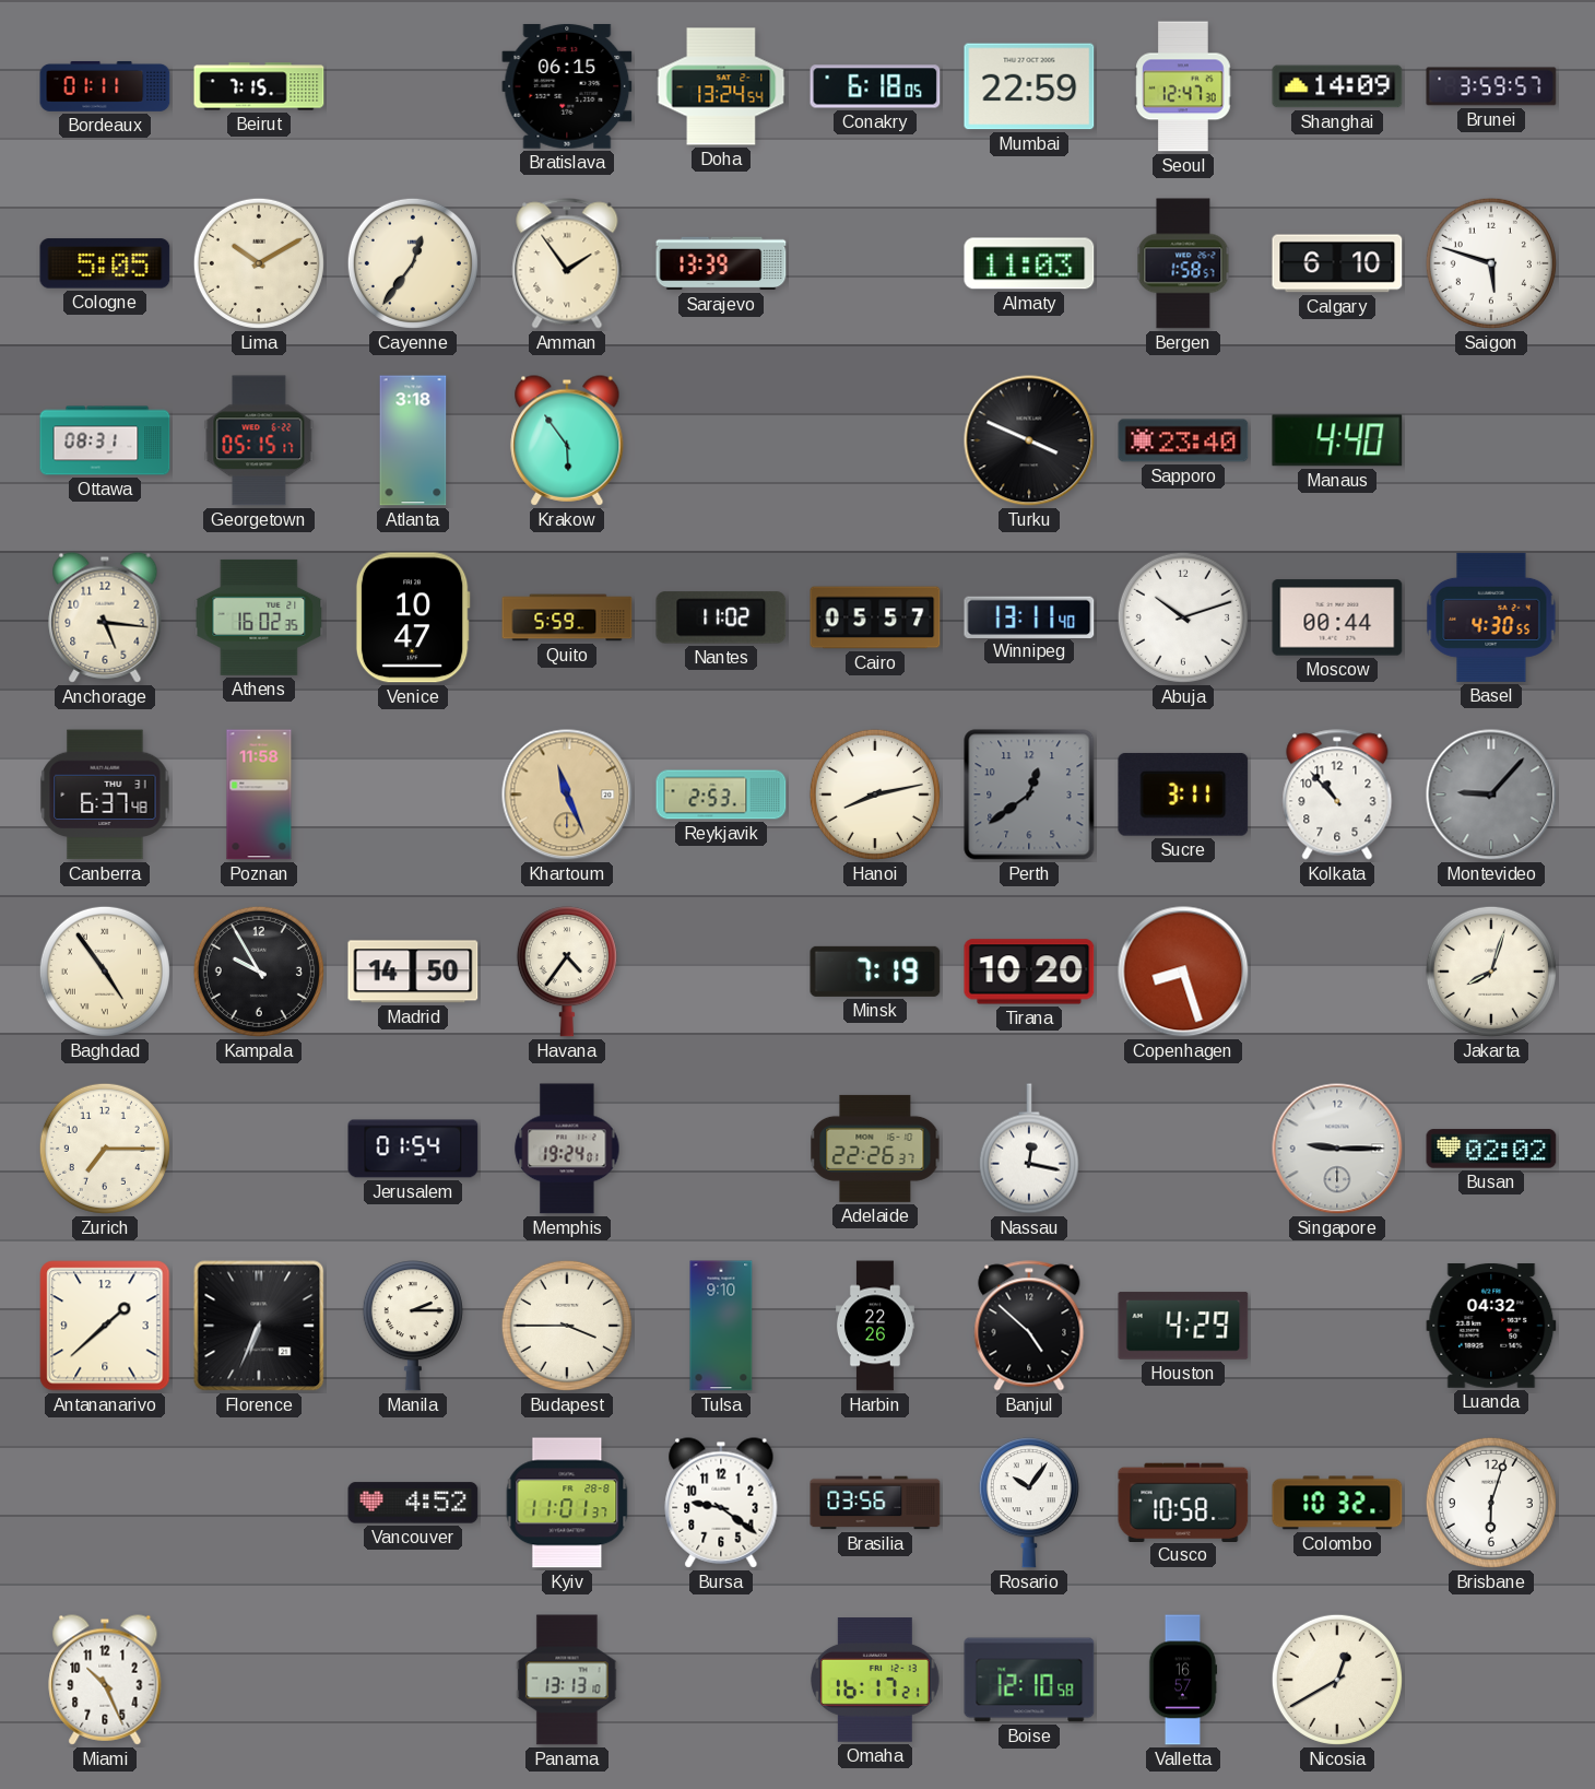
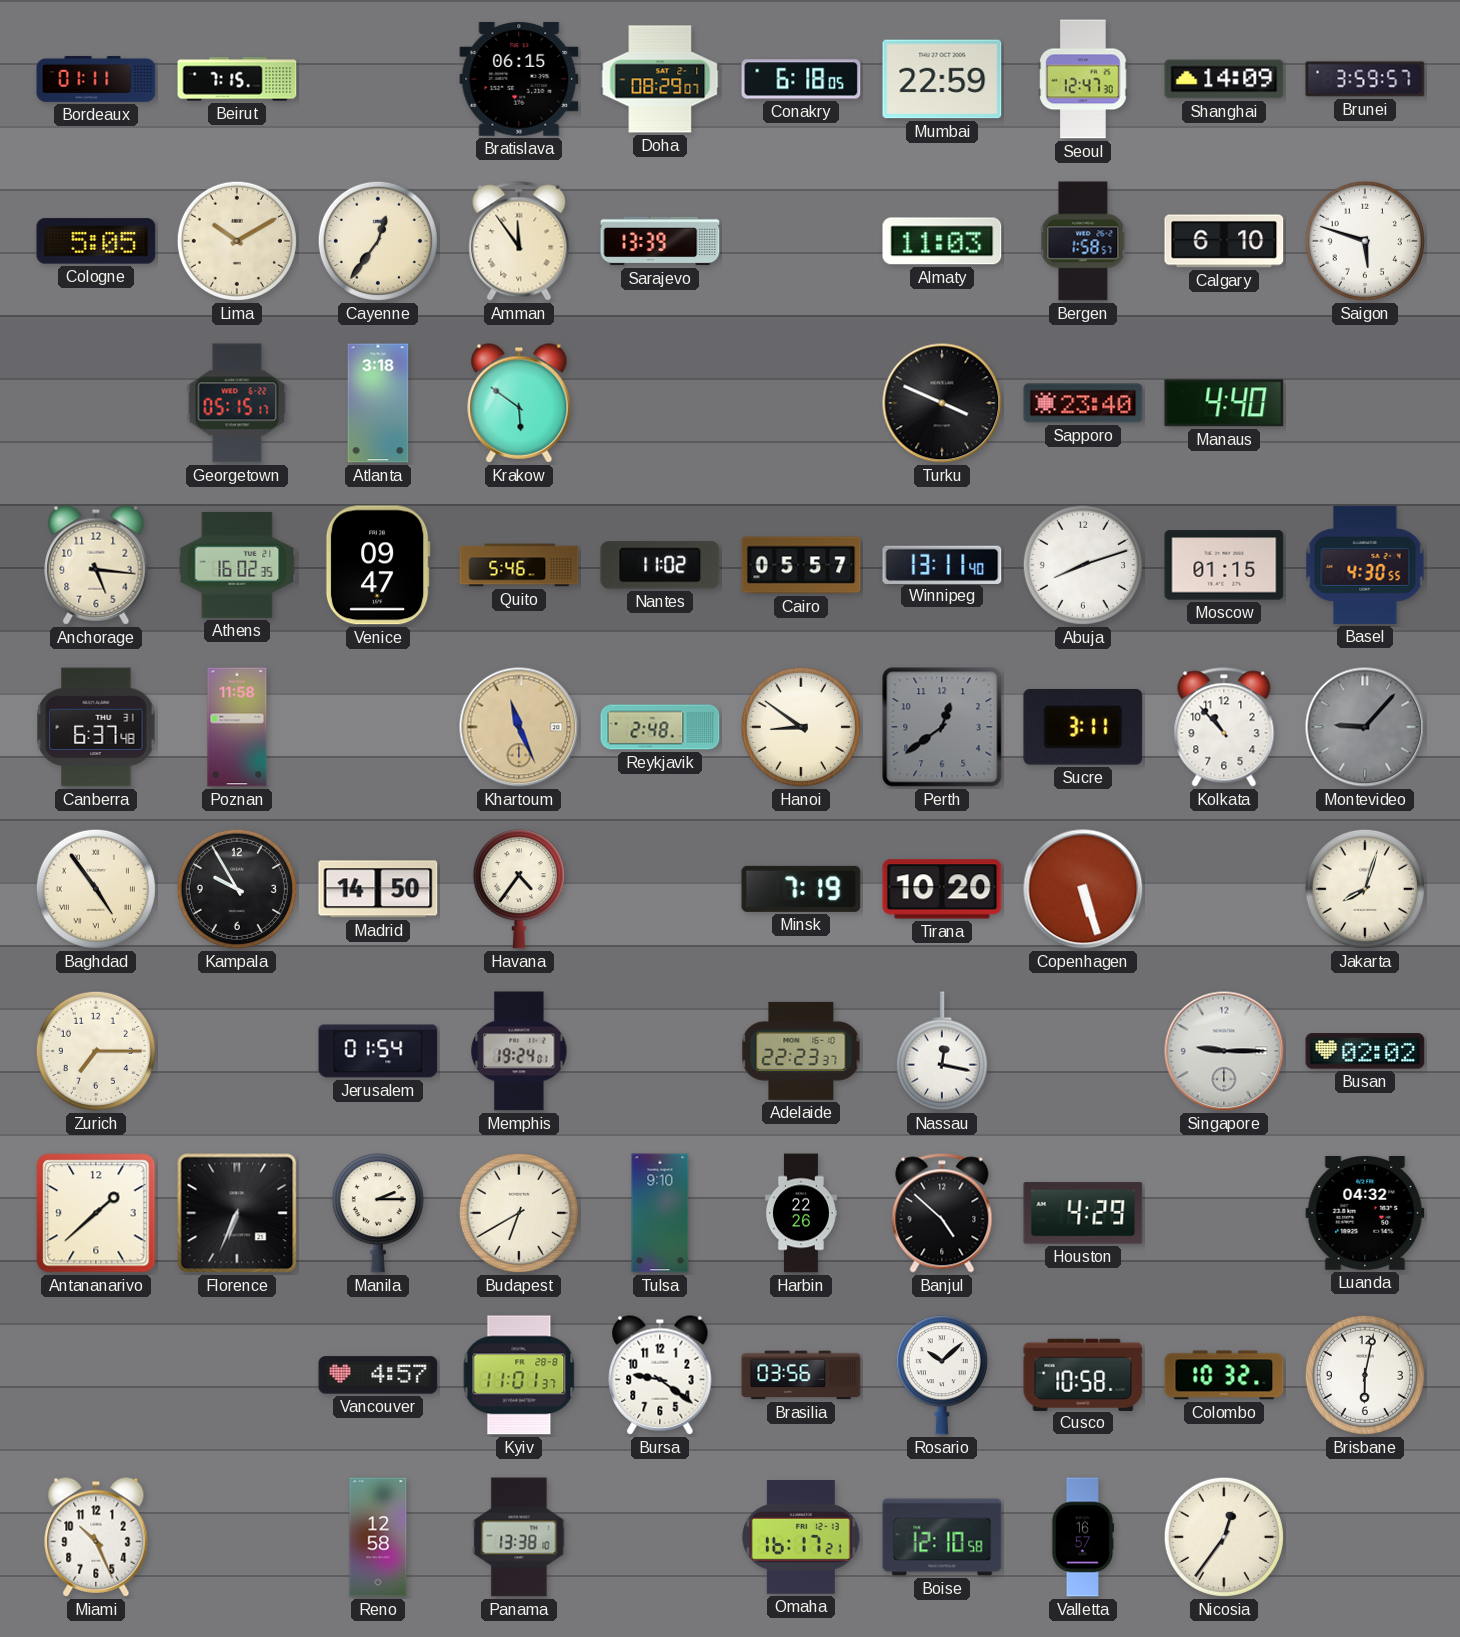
Doha: 13:24 -> 08:29 (660, 79)
Amman: 1:54 -> 11:54 (519, 241)
Ottawa: 08:31 -> none (105, 440)
Krakow: 5:54 -> 5:51 (519, 403)
Venice: 10:47 -> 09:47 (378, 565)
Quito: 5:59 -> 5:46 (519, 565)
Abuja: 10:12 -> 8:12 (1083, 565)
Moscow: 00:44 -> 01:15 (1224, 565)
Reykjavik: 2:53 -> 2:48 (660, 727)
Hanoi: 8:13 -> 8:51 (801, 727)
Copenhagen: 8:27 -> 5:27 (1083, 889)
Adelaide: 22:26 -> 22:23 (801, 1051)
Budapest: 3:45 -> 6:40 (519, 1213)
Vancouver: 4:52 -> 4:57 (378, 1375)
Rosario: 10:06 -> 10:08 (942, 1375)
Brisbane: 6:03 -> 6:02 (1365, 1375)
Reno: none -> 12:58 (378, 1537)
Panama: 13:13 -> 13:38 (519, 1537)
Nicosia: 12:40 -> 12:36 (1224, 1537)
